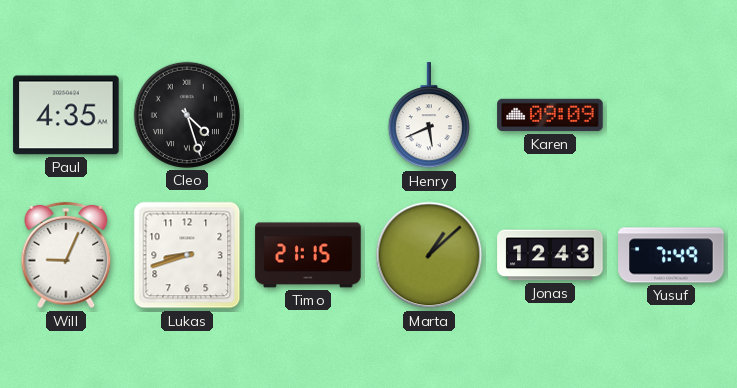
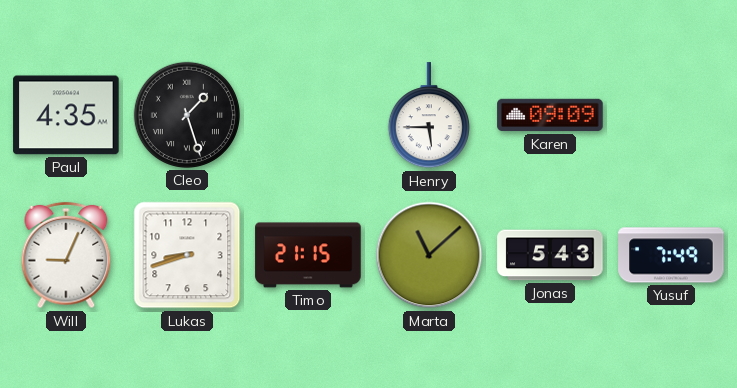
Cleo: 4:27 -> 1:27 (187, 115)
Henry: 5:41 -> 5:45 (429, 116)
Marta: 1:08 -> 11:08 (429, 255)
Jonas: 12:43 -> 5:43 (550, 255)
